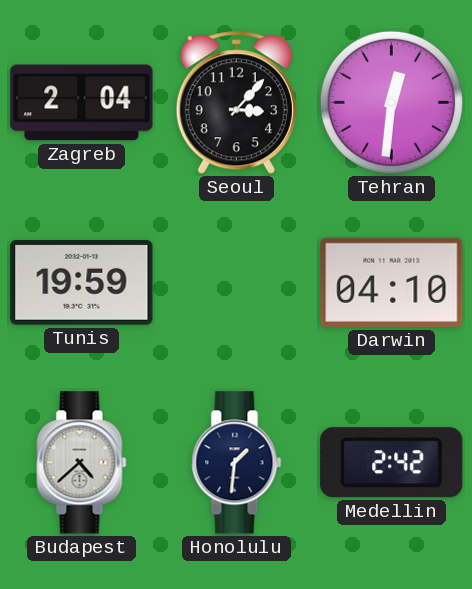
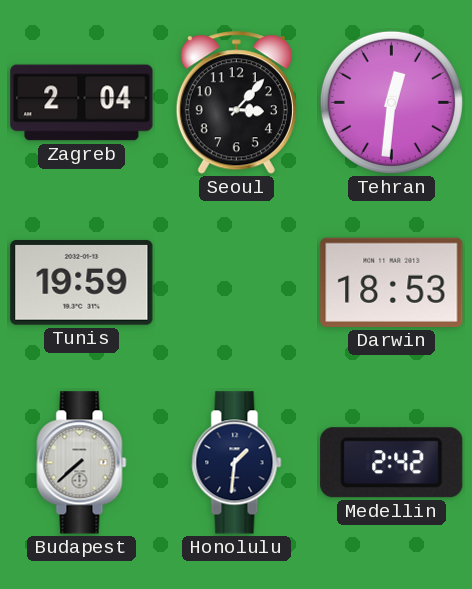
Darwin: 04:10 -> 18:53 (392, 282)
Budapest: 4:38 -> 7:38 (82, 463)
